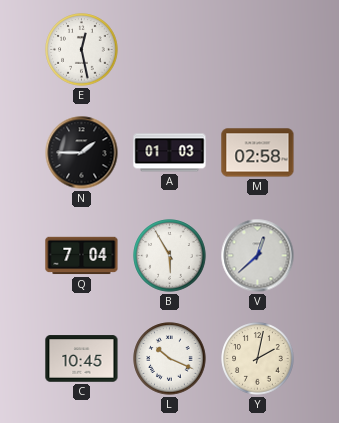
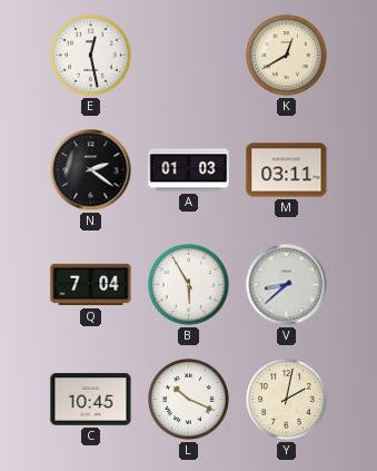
K: none -> 12:40 (287, 56)
N: 1:45 -> 2:21 (91, 170)
M: 02:58 -> 03:11 (287, 170)
V: 12:38 -> 8:38 (287, 285)
